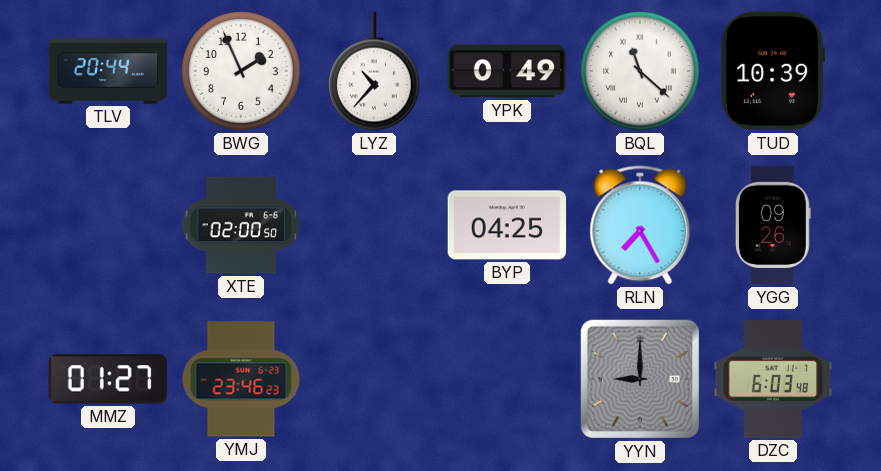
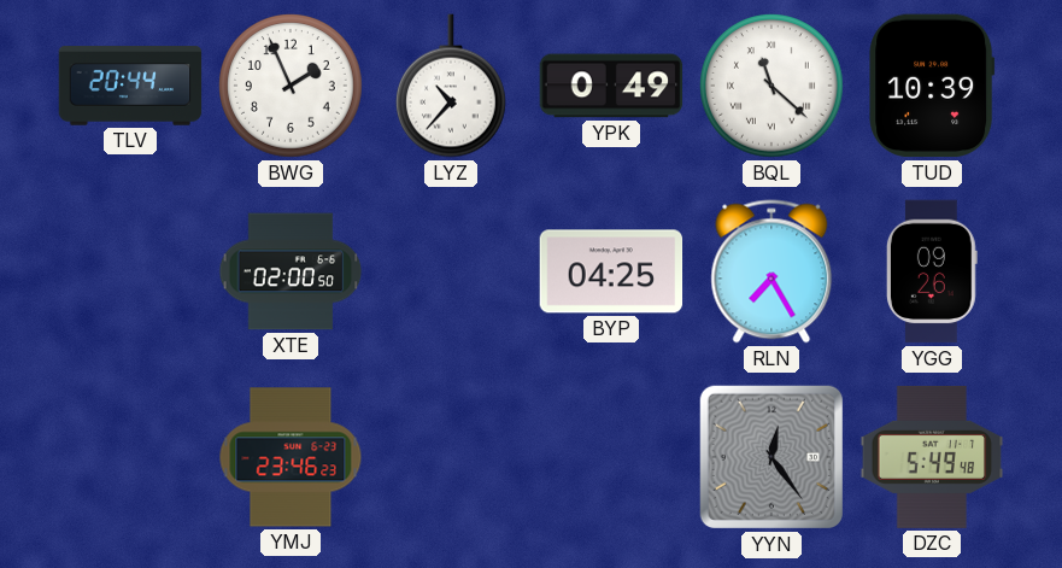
MMZ: 01:27 -> none (107, 379)
YYN: 9:00 -> 12:24 (771, 457)
DZC: 6:03 -> 5:49 (932, 457)
